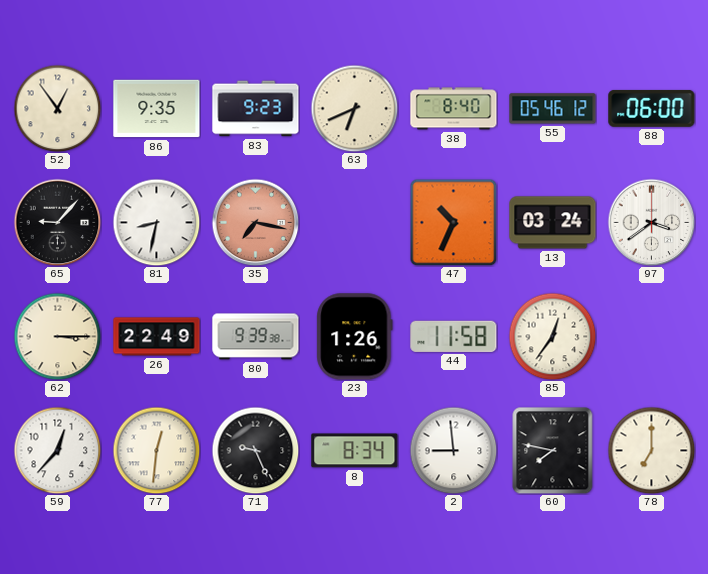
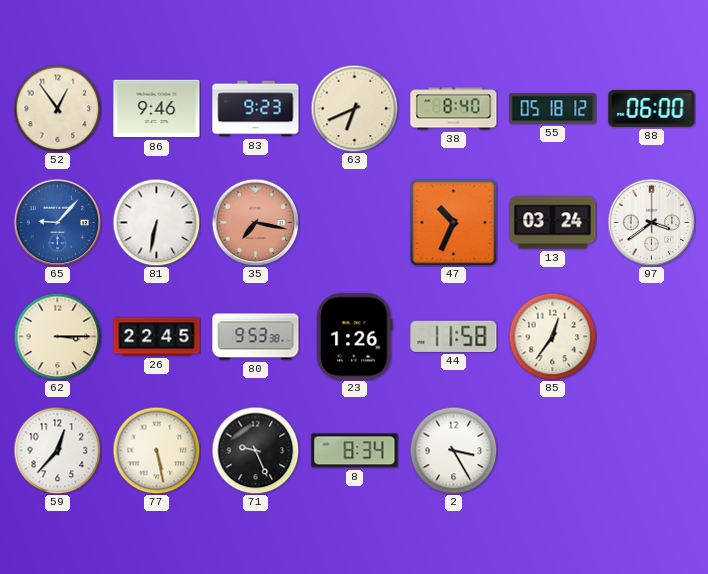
86: 9:35 -> 9:46 (157, 109)
55: 05:46 -> 05:18 (553, 109)
65 dial: black -> blue (57, 222)
81: 8:32 -> 6:32 (156, 222)
26: 22:49 -> 22:45 (157, 337)
80: 9:39 -> 9:53 (256, 337)
77: 12:31 -> 5:28 (156, 450)
2: 8:59 -> 3:25 (453, 450)
60: 7:47 -> none (553, 450)
78: 7:00 -> none (651, 450)
